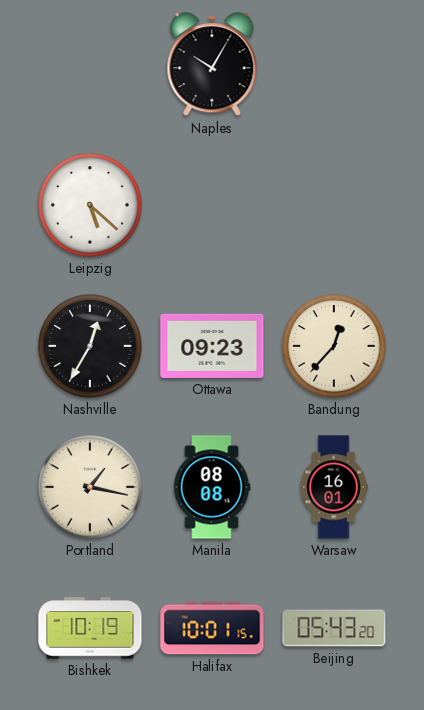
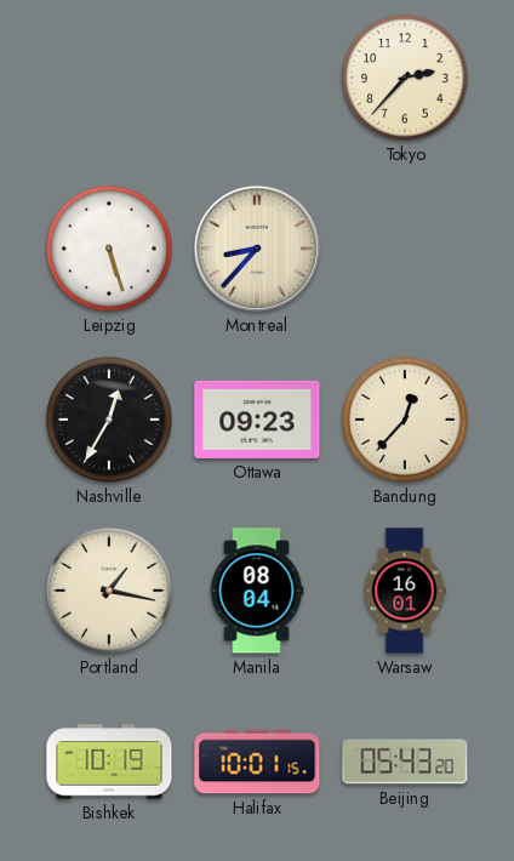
Naples: 10:05 -> none (212, 65)
Tokyo: none -> 2:37 (405, 78)
Leipzig: 5:22 -> 5:27 (109, 249)
Montreal: none -> 8:37 (257, 249)
Manila: 08:08 -> 08:04 (257, 591)
